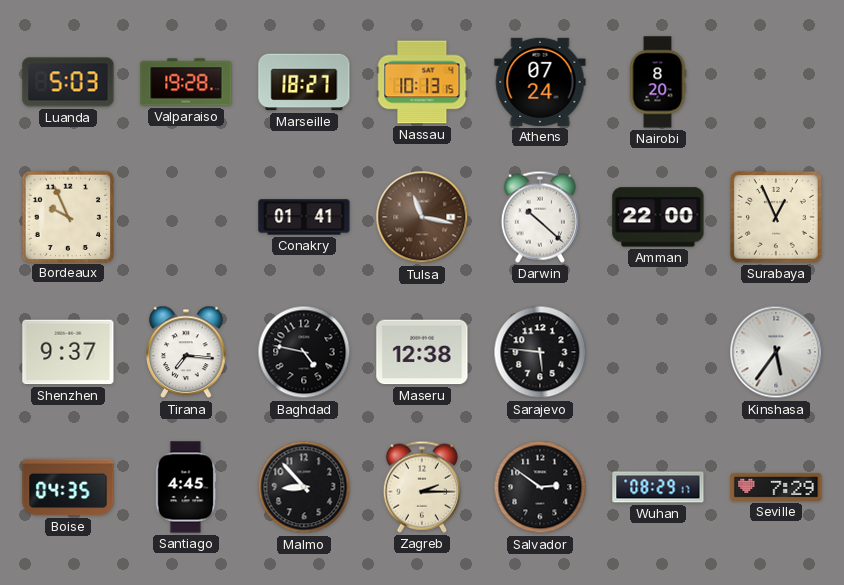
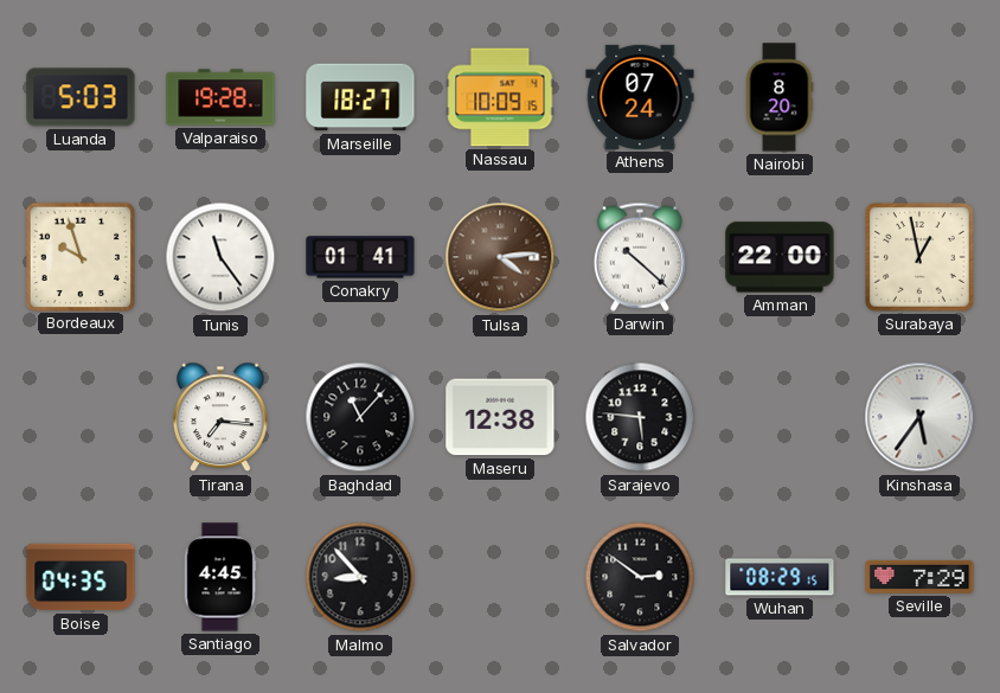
Nassau: 10:13 -> 10:09 (500, 97)
Bordeaux: 9:56 -> 9:57 (79, 256)
Tunis: none -> 11:24 (220, 257)
Tulsa: 11:17 -> 4:14 (500, 257)
Surabaya: 12:56 -> 12:58 (921, 258)
Shenzhen: 9:37 -> none (68, 352)
Baghdad: 4:47 -> 11:07 (360, 417)
Zagreb: 2:15 -> none (422, 487)
Wuhan: 08:29:17 -> 08:29:15 (780, 577)
